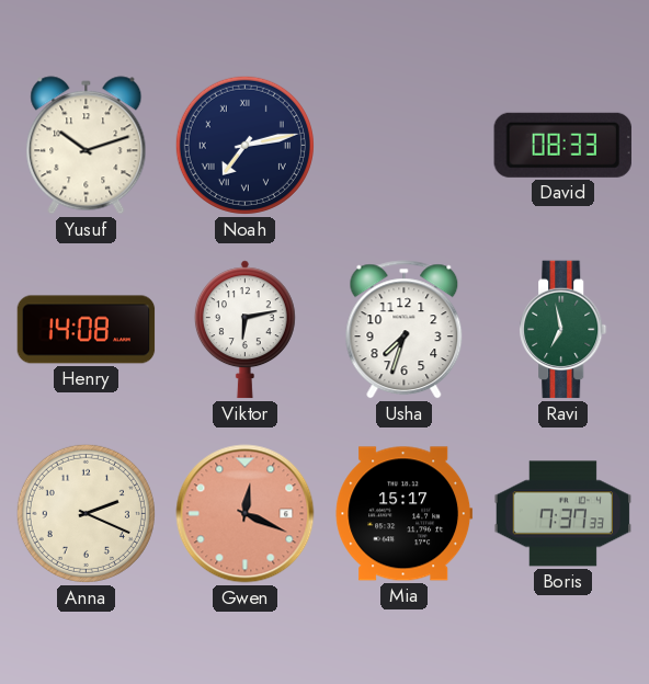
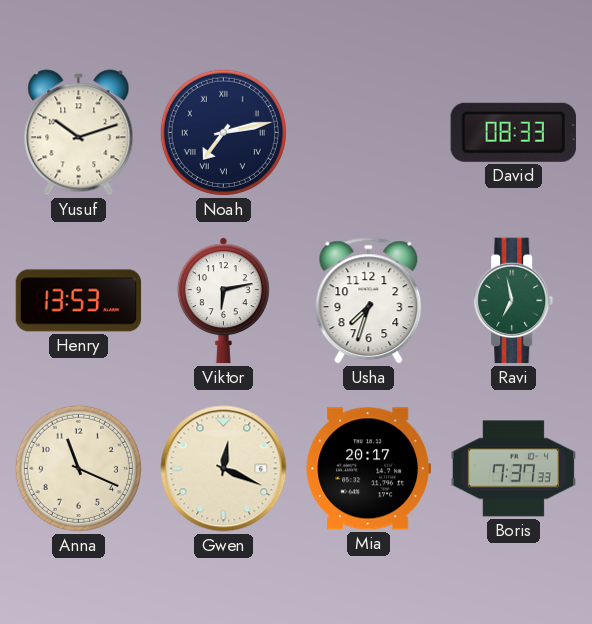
Henry: 14:08 -> 13:53 (79, 301)
Anna: 2:19 -> 11:19 (78, 468)
Gwen dial: salmon -> cream (224, 469)
Mia: 15:17 -> 20:17 (369, 469)
